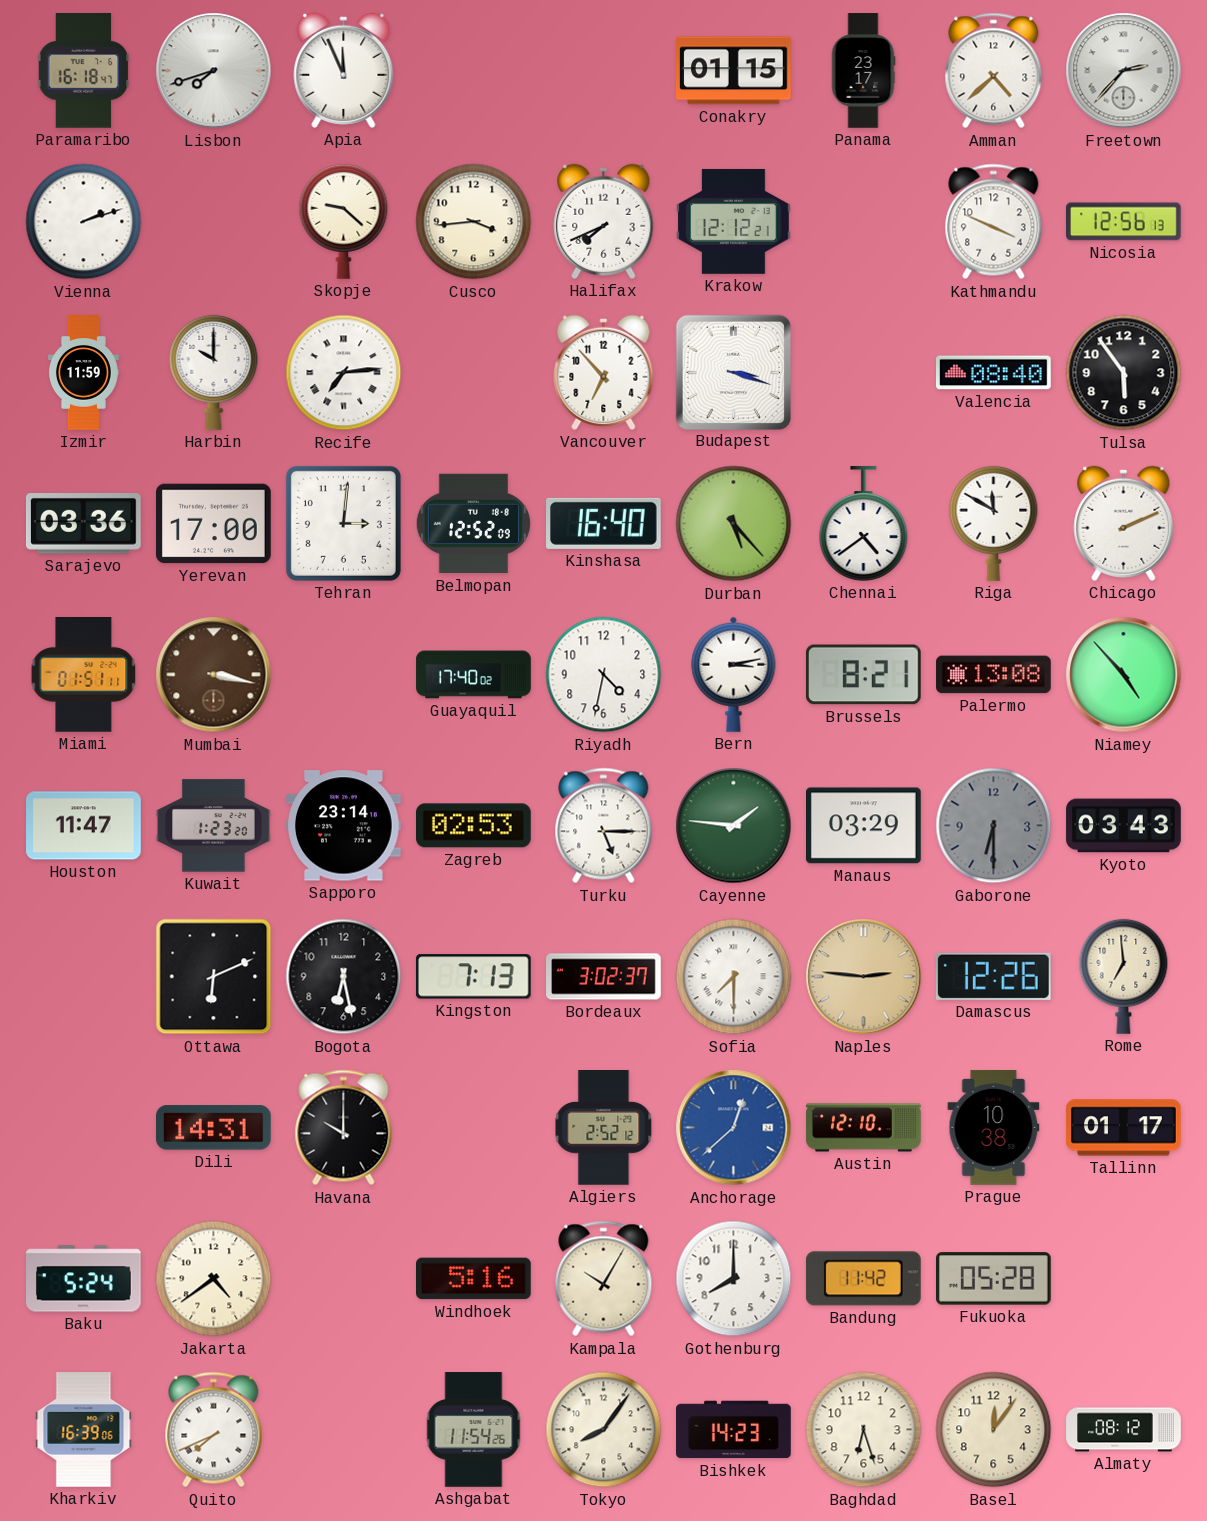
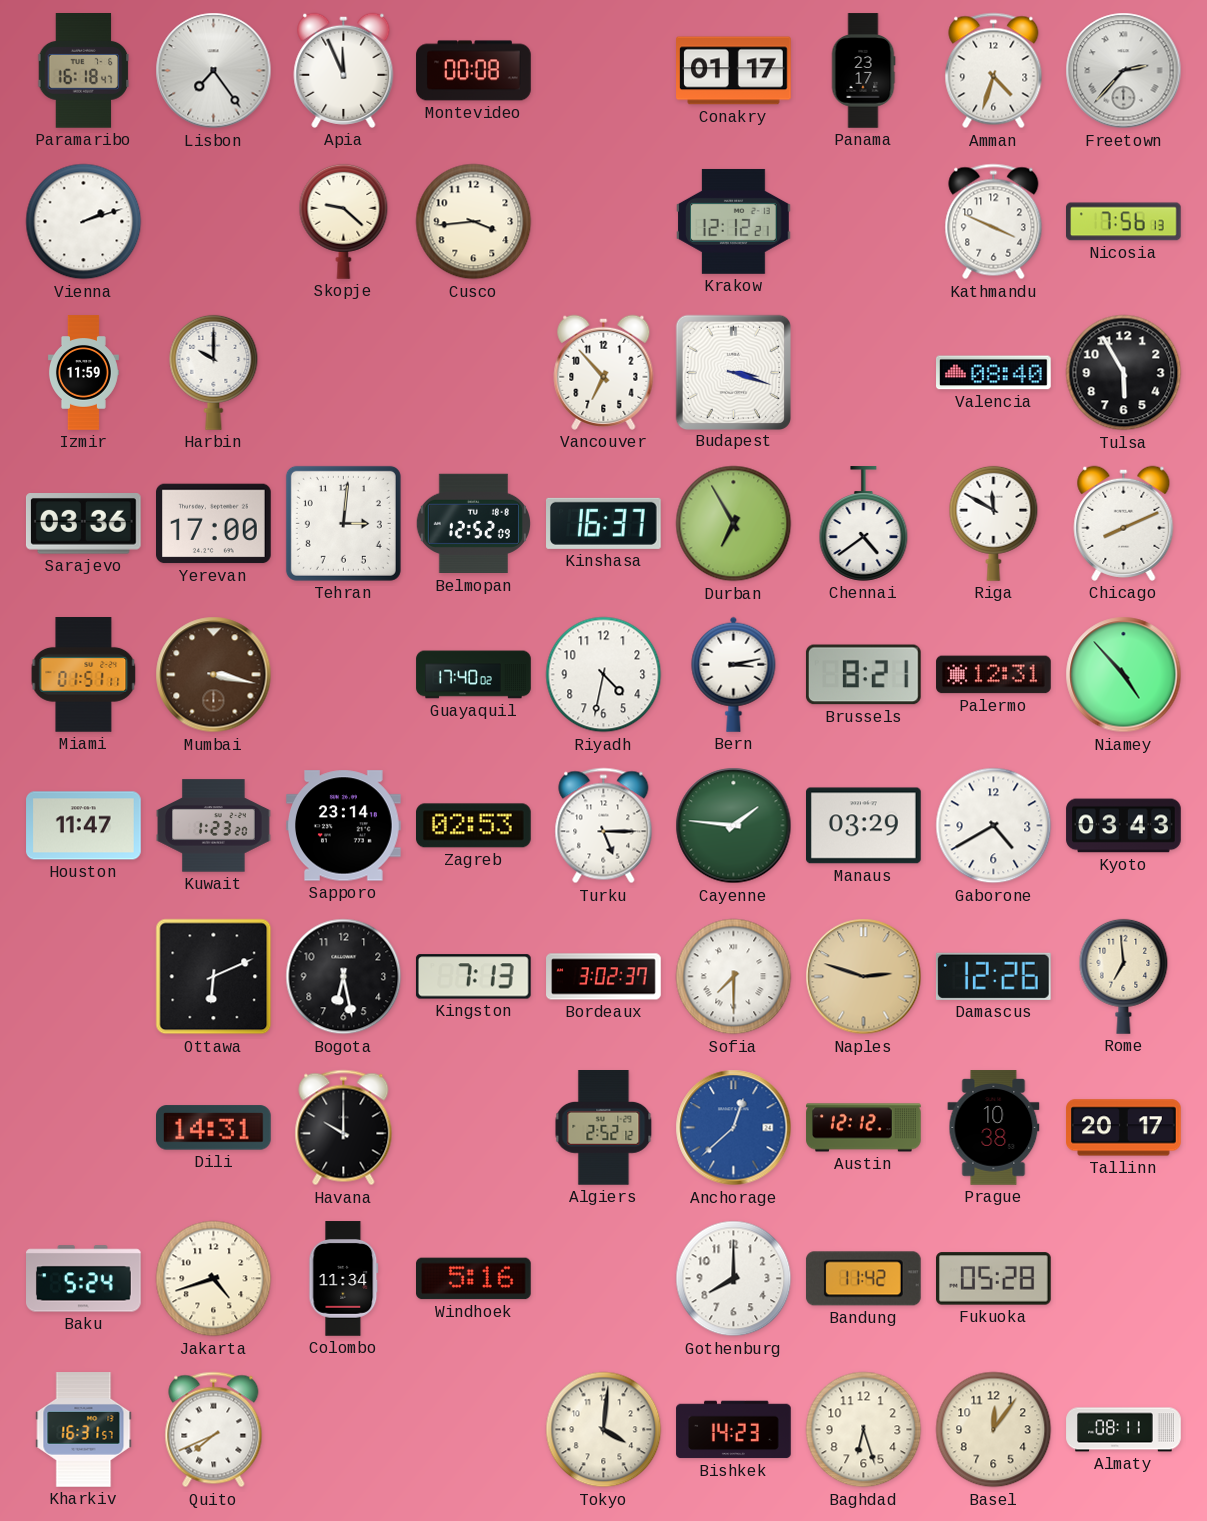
Lisbon: 7:42 -> 7:24 (214, 71)
Montevideo: none -> 00:08 (474, 71)
Conakry: 01:15 -> 01:17 (734, 71)
Amman: 4:38 -> 4:33 (994, 71)
Halifax: 7:41 -> none (604, 221)
Nicosia: 12:56 -> 7:56 (1124, 222)
Recife: 7:14 -> none (344, 373)
Tulsa: 5:54 -> 5:55 (1124, 373)
Kinshasa: 16:40 -> 16:37 (604, 523)
Durban: 5:23 -> 6:55 (734, 524)
Chicago: 2:11 -> 8:11 (1124, 523)
Palermo: 13:08 -> 12:31 (994, 675)
Gaborone: 6:30 -> 4:40 (994, 826)
Gaborone dial: grey -> white (994, 826)
Naples: 2:46 -> 2:48 (864, 977)
Austin: 12:10 -> 12:12 (864, 1128)
Tallinn: 01:17 -> 20:17 (1124, 1128)
Jakarta: 4:39 -> 4:42 (214, 1279)
Colombo: none -> 11:34 (344, 1279)
Kampala: 10:05 -> none (604, 1279)
Kharkiv: 16:39 -> 16:31 (84, 1430)
Ashgabat: 11:54 -> none (474, 1430)
Tokyo: 8:06 -> 4:01 (604, 1430)
Almaty: 08:12 -> 08:11 (1124, 1430)
